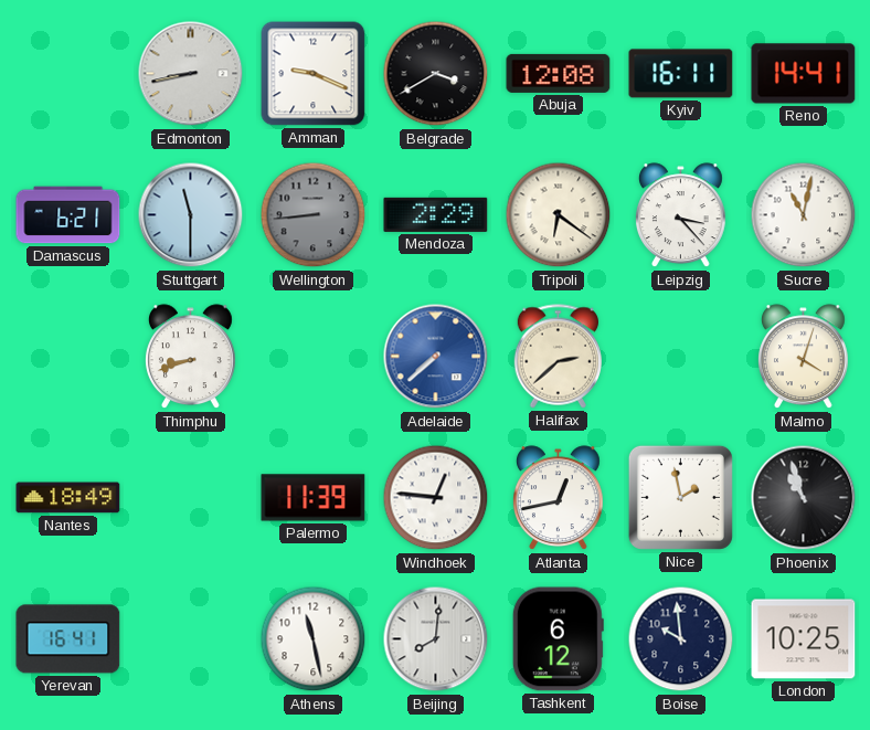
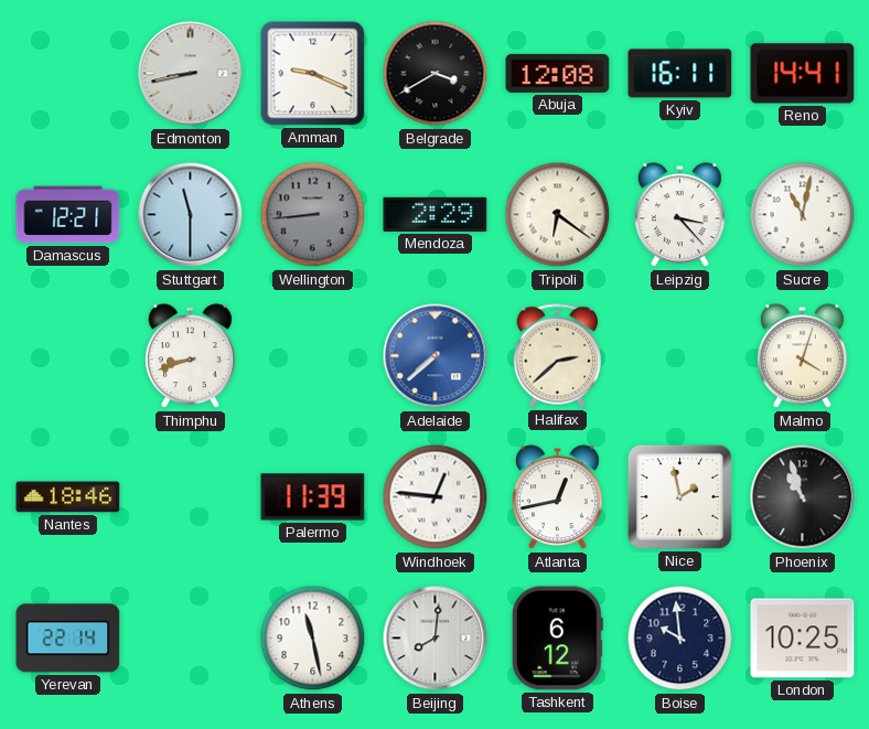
Damascus: 6:21 -> 12:21 (68, 215)
Nantes: 18:49 -> 18:46 (68, 497)
Yerevan: 16:41 -> 22:14 (68, 639)
